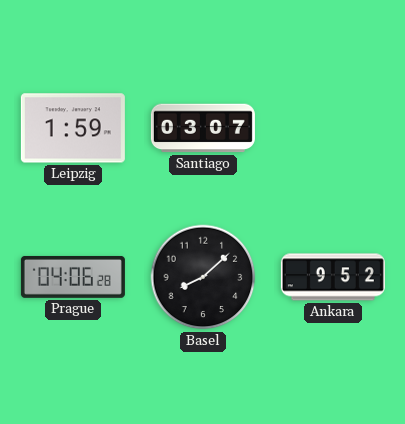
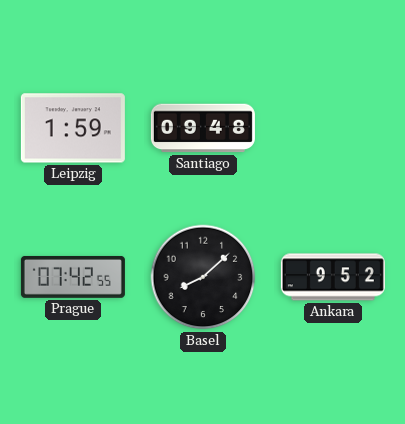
Santiago: 03:07 -> 09:48 (203, 128)
Prague: 04:06 -> 07:42 (73, 277)
